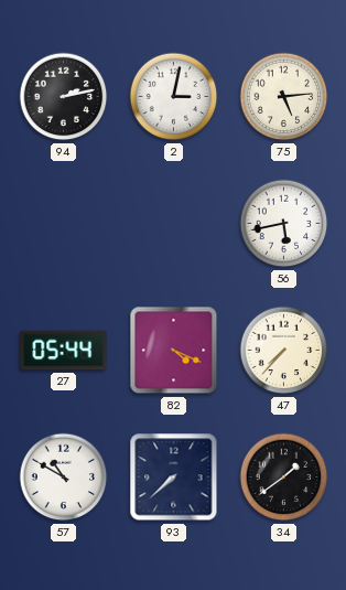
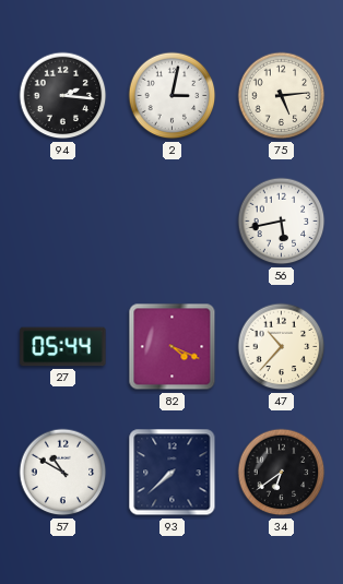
94: 2:13 -> 2:16 (63, 96)
47: 7:37 -> 10:37 (282, 347)
34: 1:39 -> 6:39 (282, 473)
